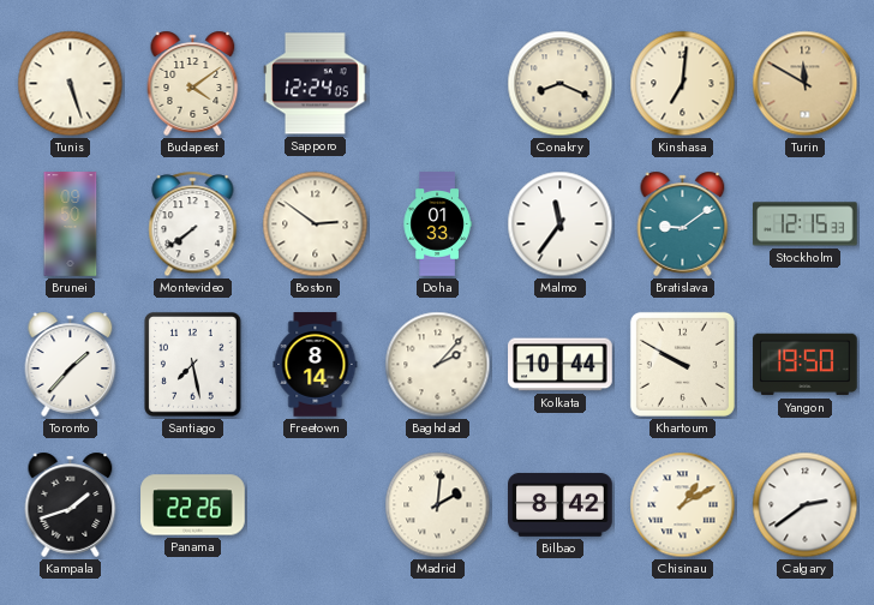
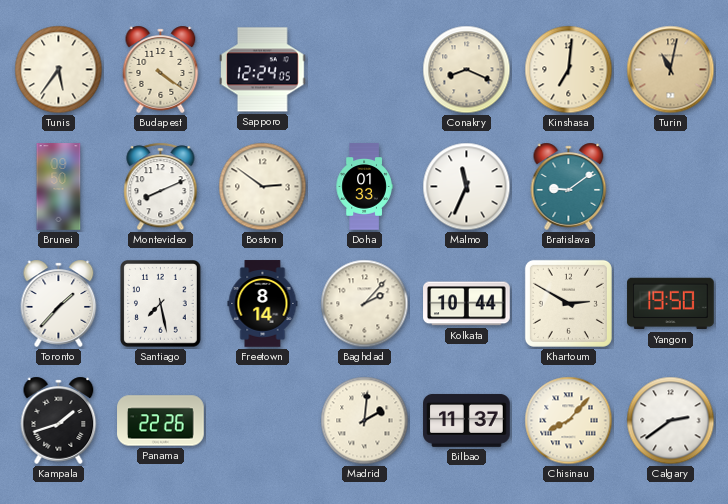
Tunis: 5:27 -> 5:36 (59, 70)
Budapest: 4:09 -> 4:21 (161, 69)
Turin: 11:50 -> 11:02 (671, 70)
Montevideo: 7:39 -> 8:11 (161, 187)
Malmo: 11:36 -> 11:34 (467, 187)
Stockholm: 12:15 -> none (806, 224)
Khartoum: 9:50 -> 2:50 (568, 303)
Bilbao: 8:42 -> 11:37 (467, 420)
Chisinau: 1:10 -> 8:07 (569, 421)
